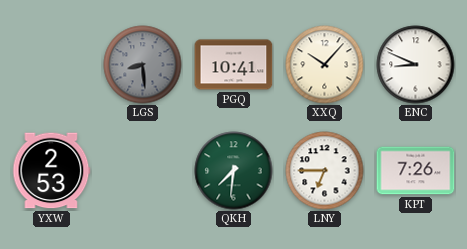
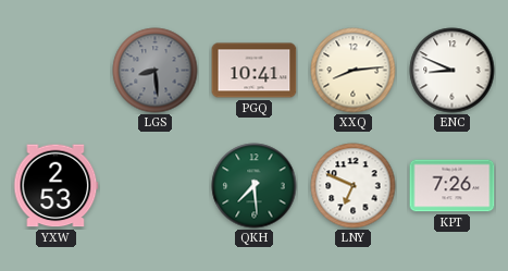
XXQ: 10:07 -> 8:14 (354, 71)
QKH: 7:31 -> 7:29 (255, 186)
LNY: 6:45 -> 6:49 (354, 186)
